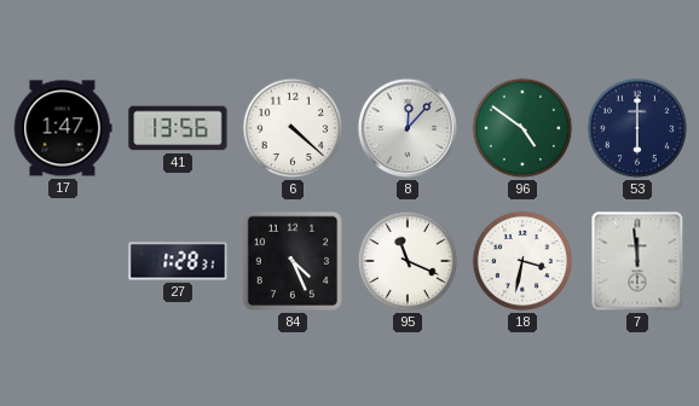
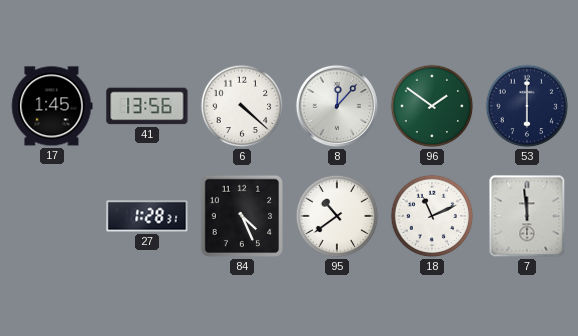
17: 1:47 -> 1:45 (52, 106)
96: 4:51 -> 1:51 (432, 106)
95: 11:19 -> 10:39 (337, 216)
18: 3:32 -> 11:11 (432, 216)
